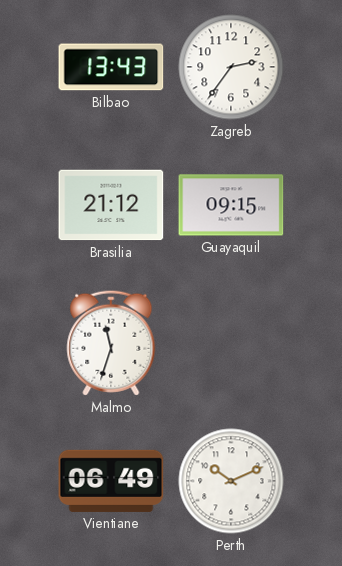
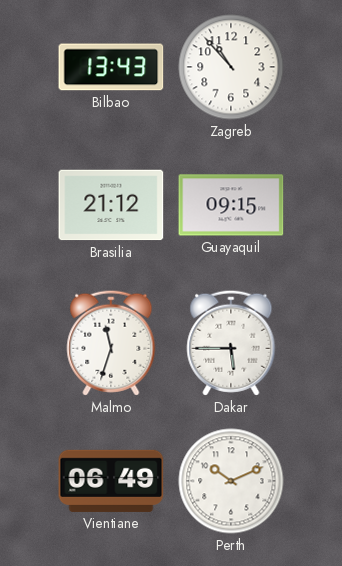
Zagreb: 2:36 -> 10:53 (231, 67)
Dakar: none -> 5:45 (231, 343)
